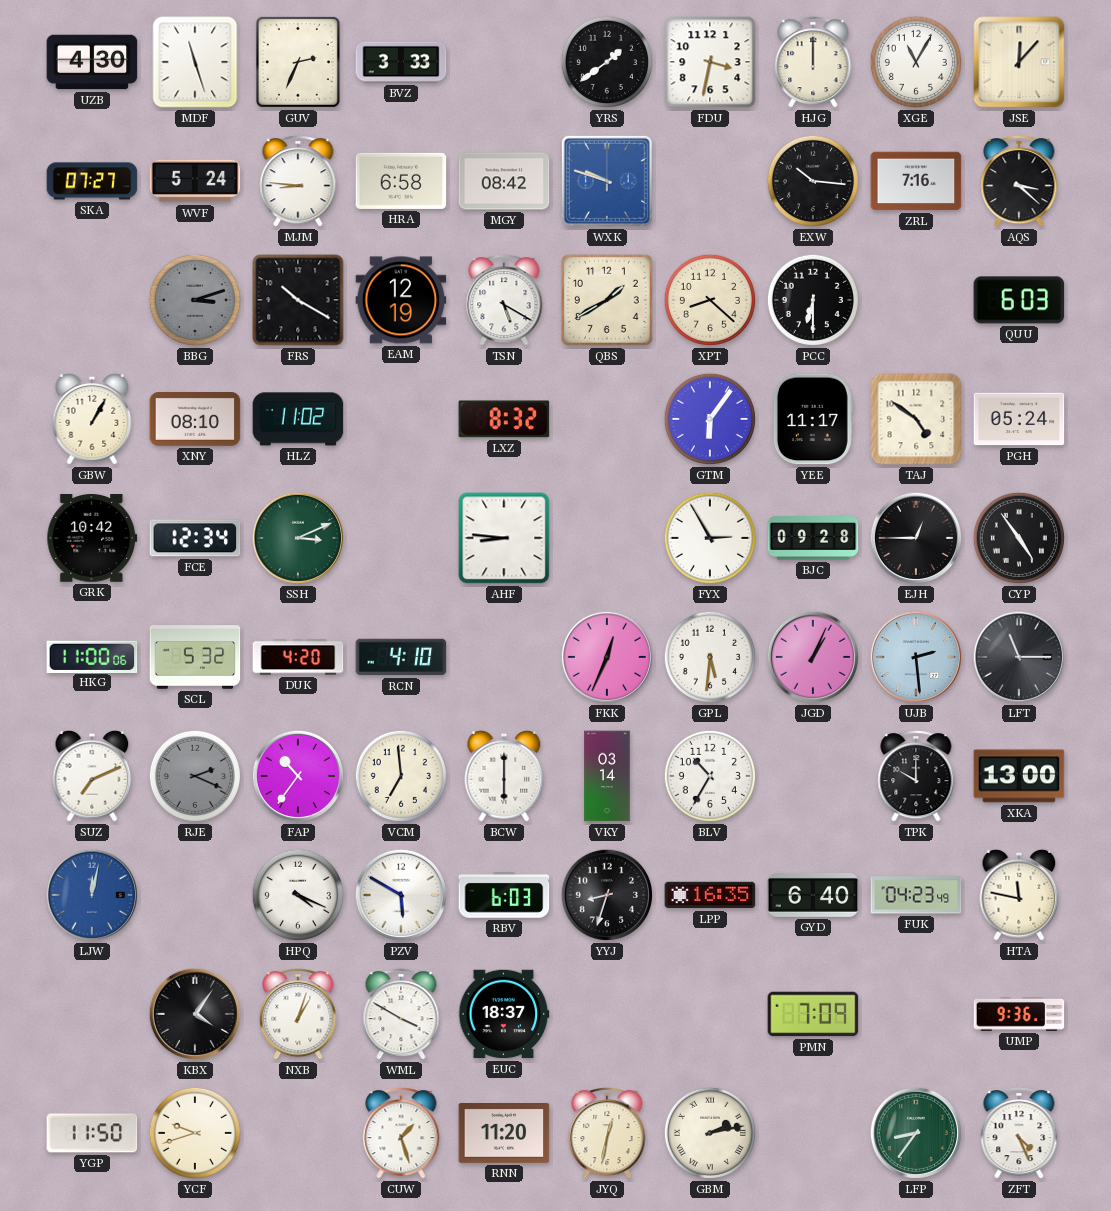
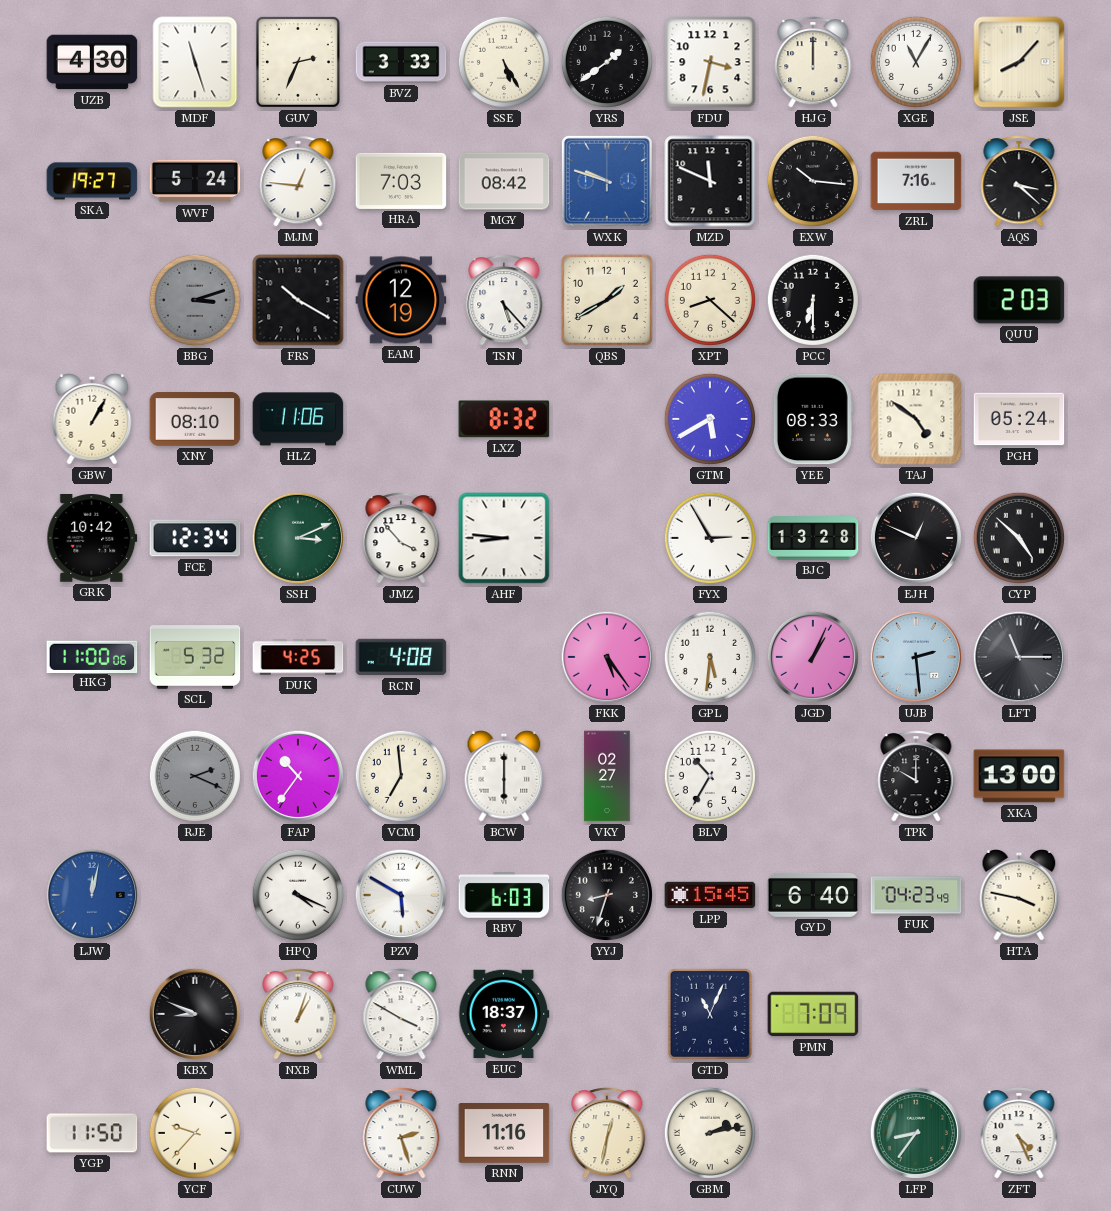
SSE: none -> 5:25 (504, 62)
JSE: 12:07 -> 8:07 (1019, 62)
SKA: 07:27 -> 19:27 (92, 181)
MJM: 8:46 -> 12:46 (298, 181)
HRA: 6:58 -> 7:03 (401, 181)
MZD: none -> 11:49 (710, 181)
TSN: 5:20 -> 5:23 (504, 300)
QUU: 6:03 -> 2:03 (1019, 300)
HLZ: 11:02 -> 11:06 (298, 419)
GTM: 6:06 -> 5:40 (710, 419)
YEE: 11:17 -> 08:33 (813, 419)
JMZ: none -> 3:53 (401, 538)
BJC: 09:28 -> 13:28 (813, 538)
EJH: 12:45 -> 12:49 (916, 538)
CYP: 4:54 -> 4:52 (1019, 538)
DUK: 4:20 -> 4:25 (298, 657)
RCN: 4:10 -> 4:08 (401, 657)
FKK: 12:34 -> 5:24 (607, 657)
SUZ: 7:11 -> none (92, 776)
VKY: 03:14 -> 02:27 (607, 776)
LPP: 16:35 -> 15:45 (710, 895)
HTA: 11:47 -> 3:47 (1019, 895)
KBX: 4:06 -> 8:49 (195, 1014)
GTD: none -> 11:04 (710, 1014)
UMP: 9:36 -> none (1019, 1015)
YCF: 9:42 -> 9:37 (195, 1133)
CUW: 1:27 -> 2:27 (401, 1133)
RNN: 11:20 -> 11:16 (504, 1134)
